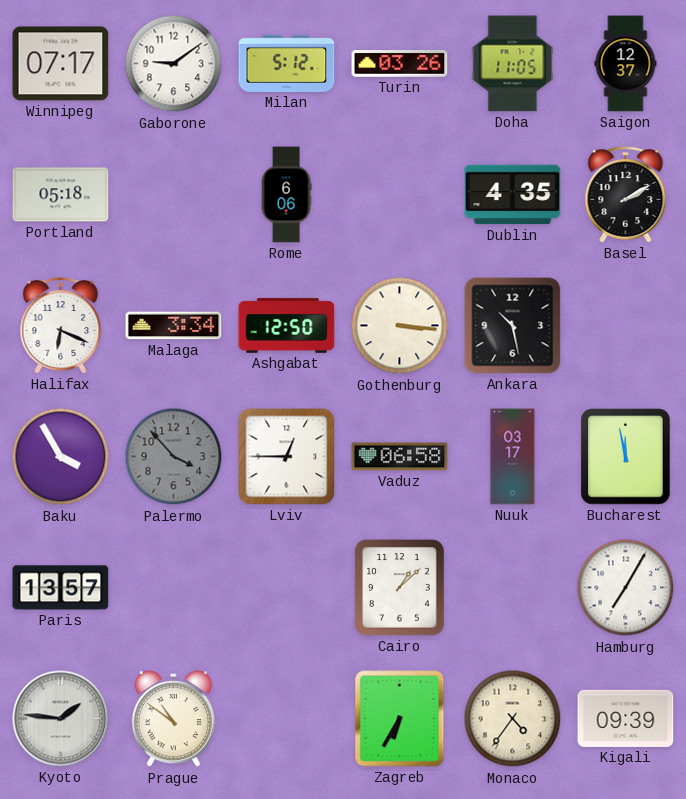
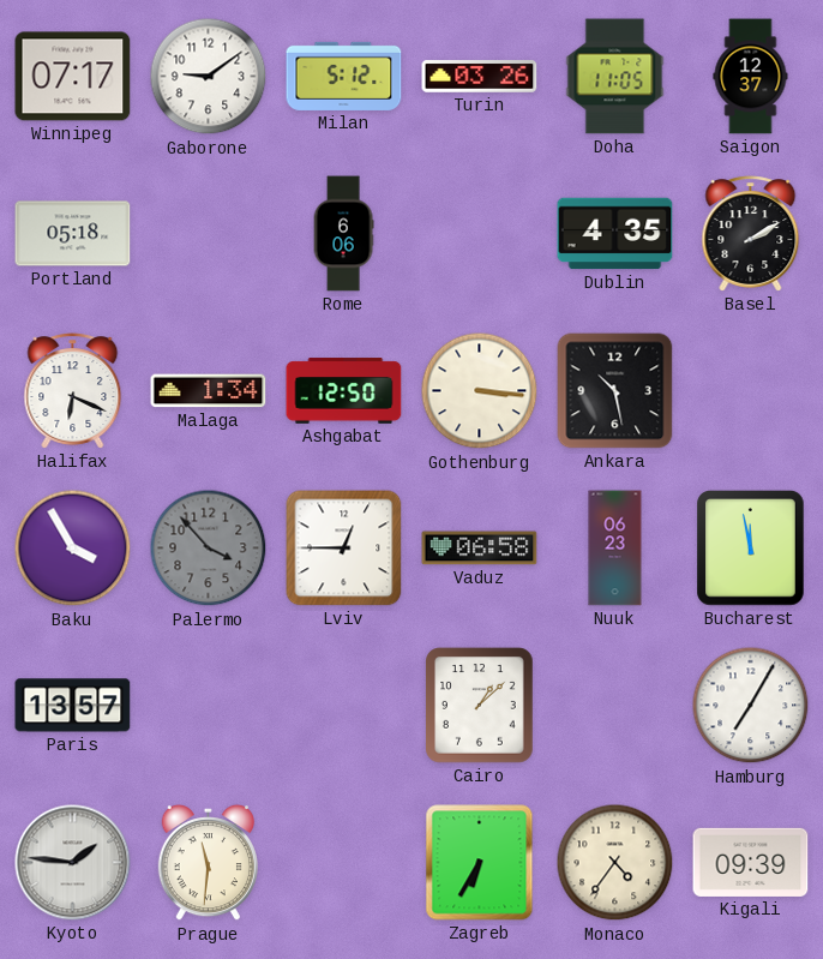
Malaga: 3:34 -> 1:34 (209, 391)
Nuuk: 03:17 -> 06:23 (615, 549)
Prague: 10:51 -> 11:31 (208, 863)
